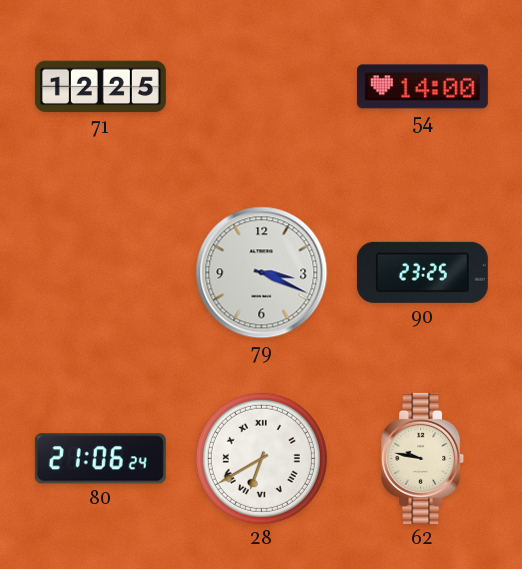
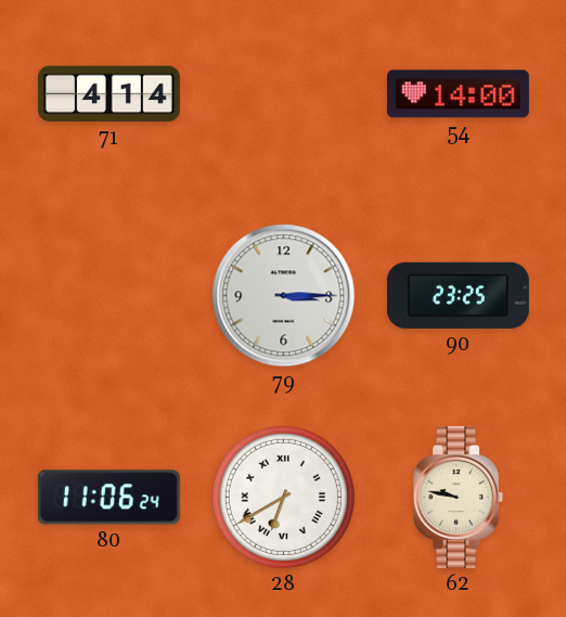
71: 12:25 -> 4:14 (108, 94)
79: 3:19 -> 3:15 (284, 296)
80: 21:06 -> 11:06 (108, 498)
